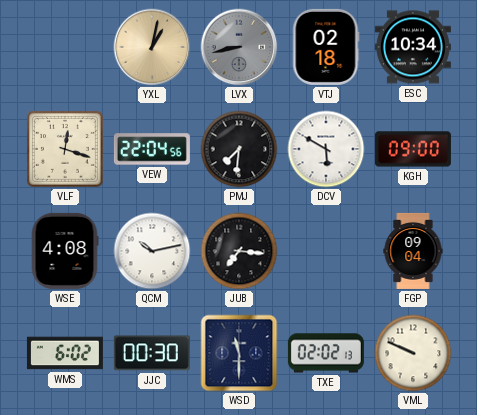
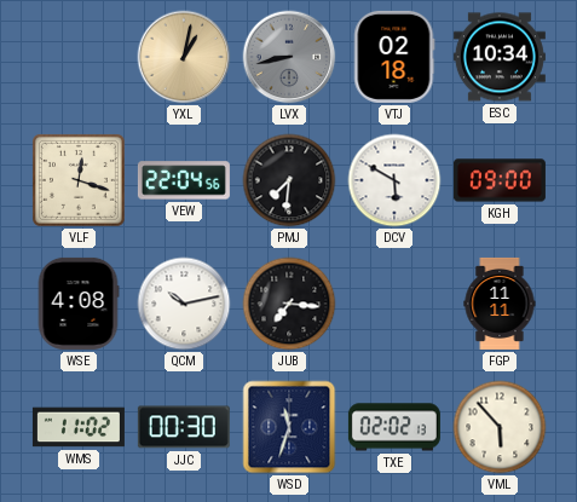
FGP: 09:04 -> 11:11 (500, 304)
WMS: 6:02 -> 11:02 (79, 427)
WSD: 11:30 -> 11:33 (289, 427)
VML: 9:49 -> 5:53 (500, 427)
